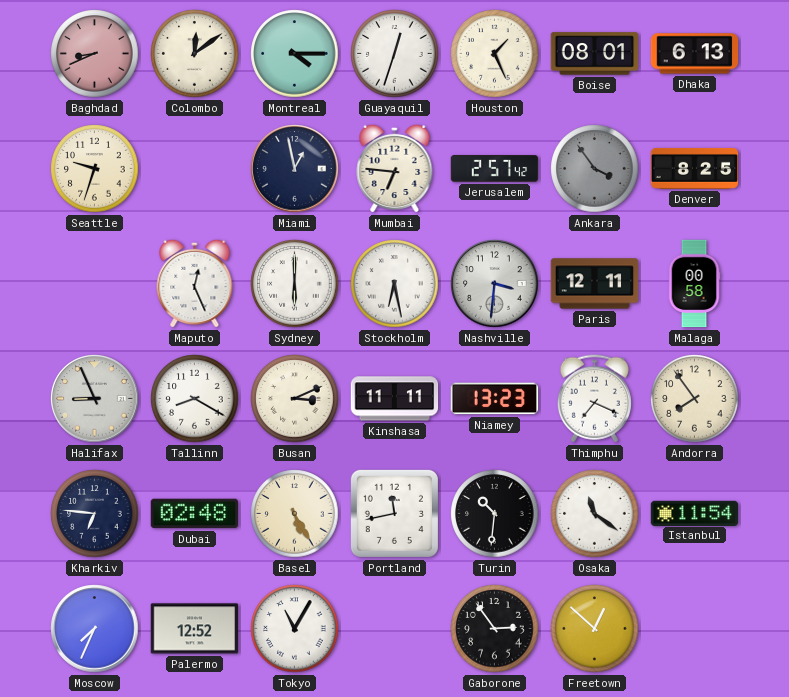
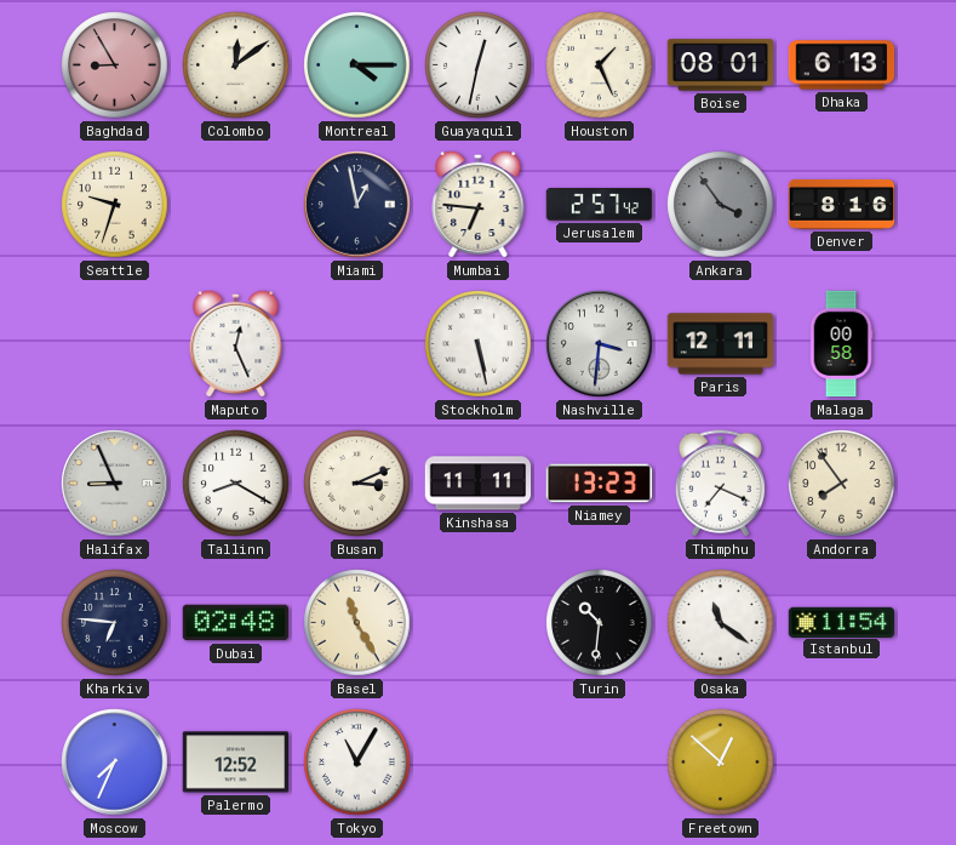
Baghdad: 8:41 -> 8:55 (115, 65)
Guayaquil: 12:33 -> 12:32 (479, 65)
Denver: 8:25 -> 8:16 (842, 204)
Sydney: 6:00 -> none (295, 284)
Stockholm: 6:28 -> 5:28 (479, 344)
Basel: 5:25 -> 11:25 (357, 623)
Portland: 11:43 -> none (394, 513)
Gaborone: 2:54 -> none (495, 629)
